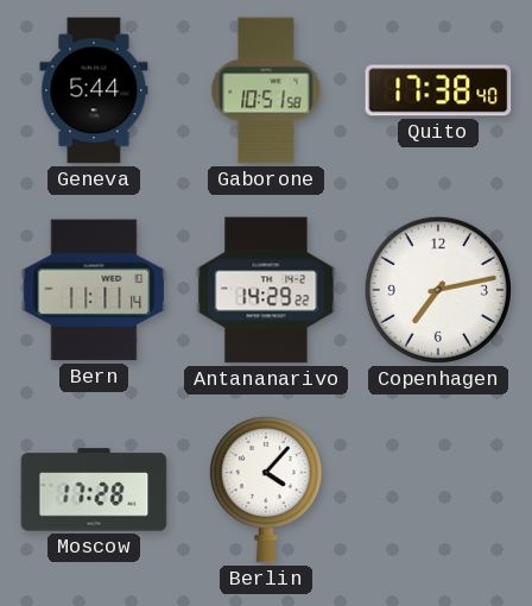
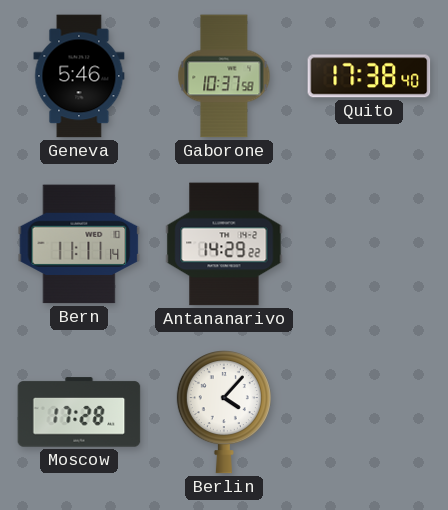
Geneva: 5:44 -> 5:46 (79, 76)
Gaborone: 10:51 -> 10:37 (224, 76)
Copenhagen: 7:13 -> none (438, 290)
